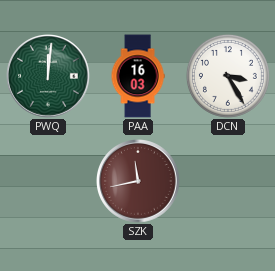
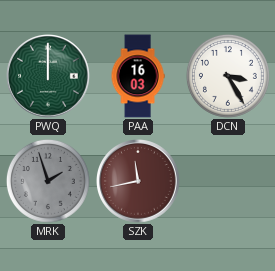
PWQ: 12:01 -> 12:00 (49, 77)
MRK: none -> 1:57 (48, 181)
